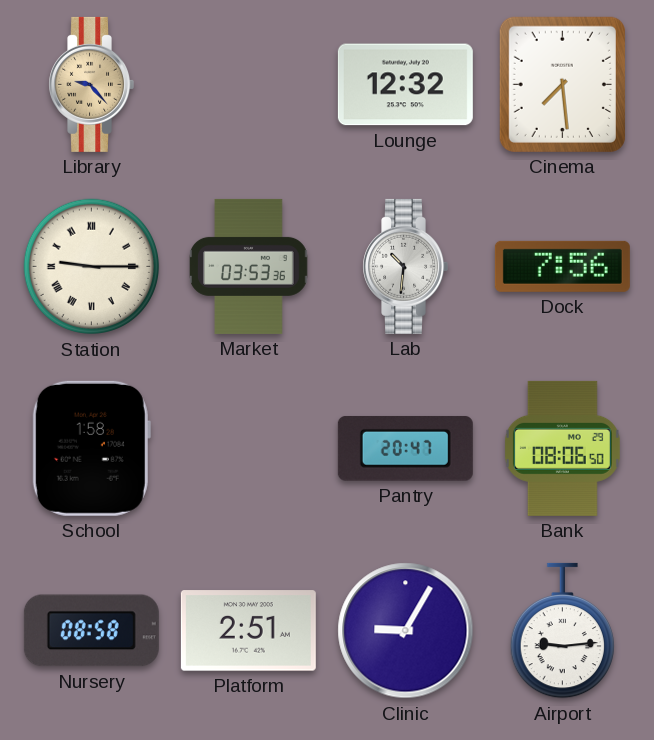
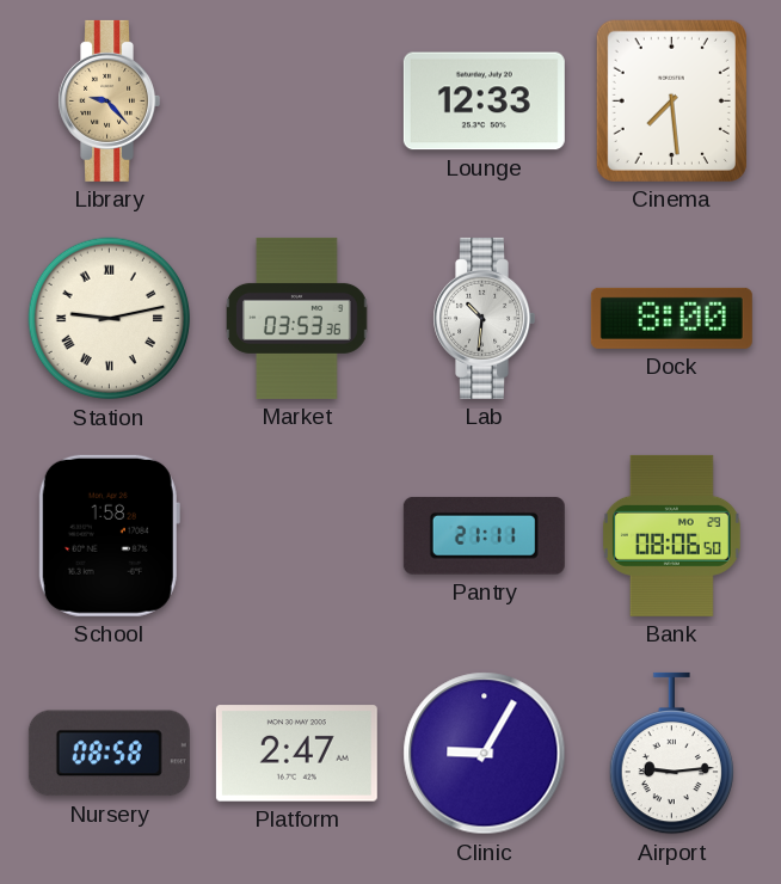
Lounge: 12:32 -> 12:33 (484, 102)
Station: 9:15 -> 9:13 (110, 319)
Dock: 7:56 -> 8:00 (671, 318)
Pantry: 20:47 -> 21:11 (484, 535)
Platform: 2:51 -> 2:47 (296, 754)
